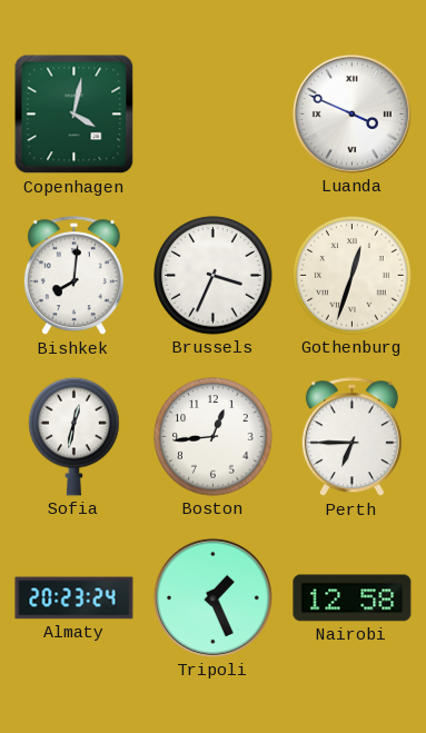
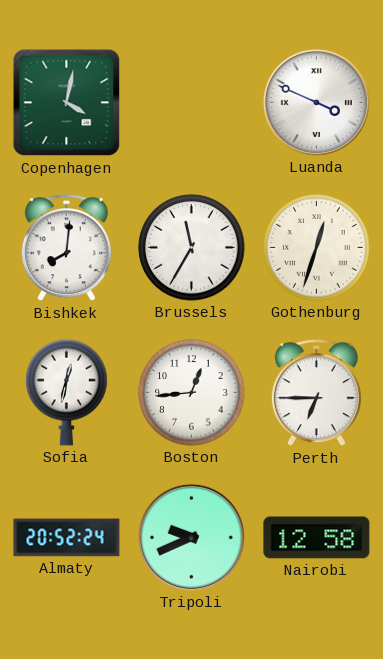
Brussels: 3:34 -> 11:35 (192, 248)
Almaty: 20:23 -> 20:52 (67, 538)
Tripoli: 1:26 -> 9:41 (191, 537)
